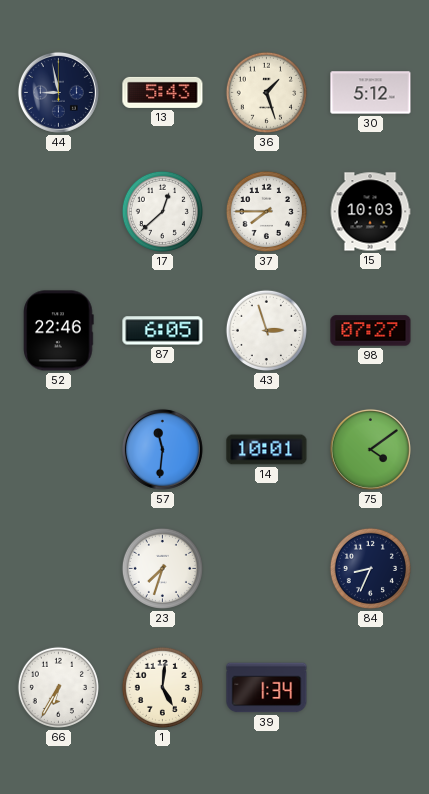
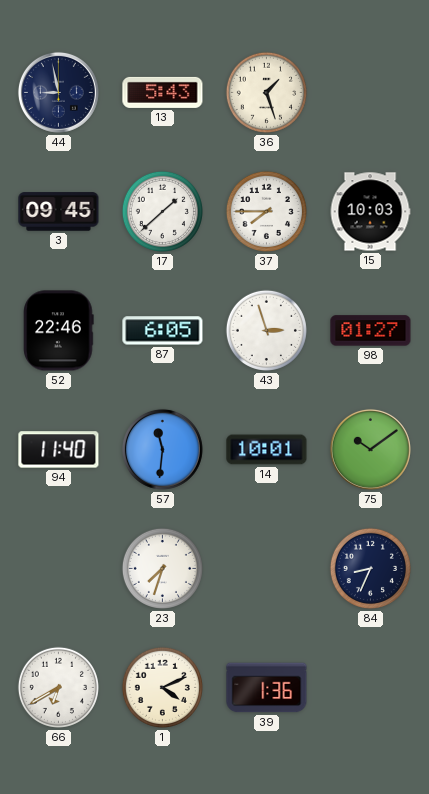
30: 5:12 -> none (371, 93)
3: none -> 09:45 (59, 212)
17: 12:38 -> 1:38 (162, 211)
98: 07:27 -> 01:27 (371, 331)
94: none -> 11:40 (59, 450)
75: 4:09 -> 10:09 (370, 449)
66: 6:35 -> 6:40 (58, 687)
1: 5:01 -> 4:11 (162, 687)
39: 1:34 -> 1:36 (267, 688)
